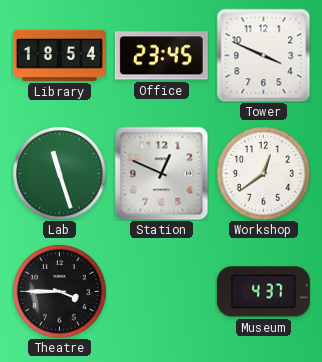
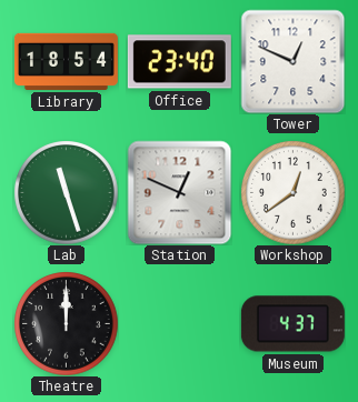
Office: 23:45 -> 23:40 (179, 62)
Tower: 3:49 -> 12:49 (292, 61)
Theatre: 3:45 -> 12:00 (66, 323)
